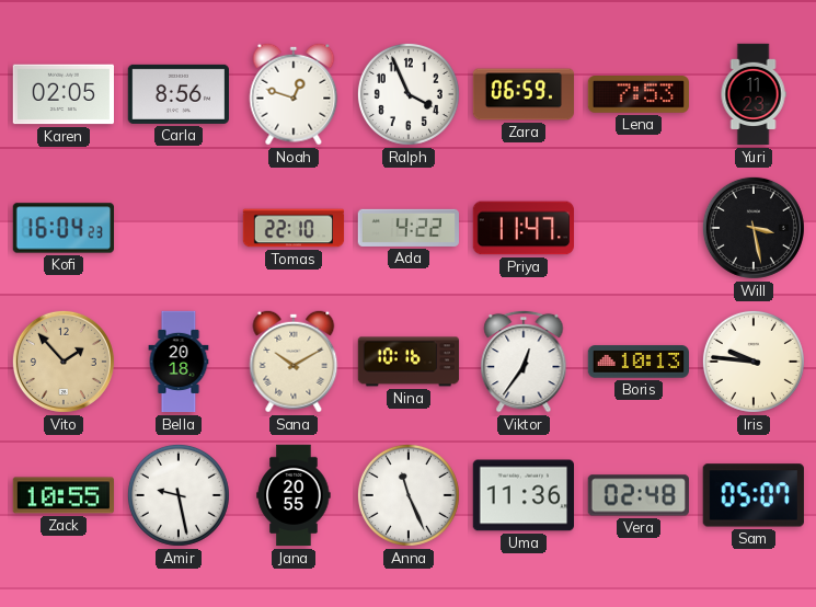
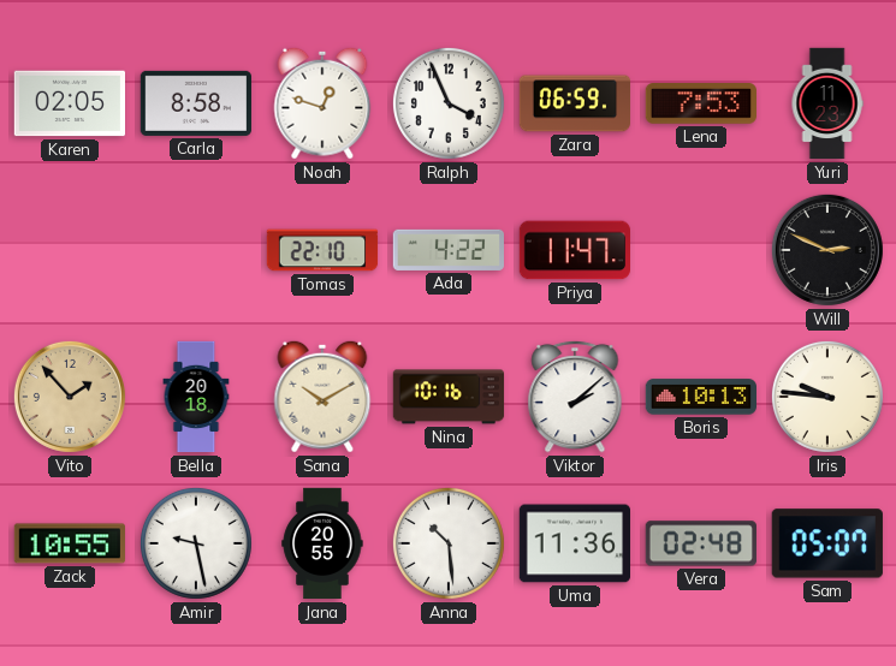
Carla: 8:56 -> 8:58 (195, 103)
Kofi: 16:04 -> none (62, 228)
Will: 3:28 -> 2:49 (827, 250)
Viktor: 12:36 -> 2:08 (575, 397)
Anna: 11:26 -> 10:29 (449, 543)
